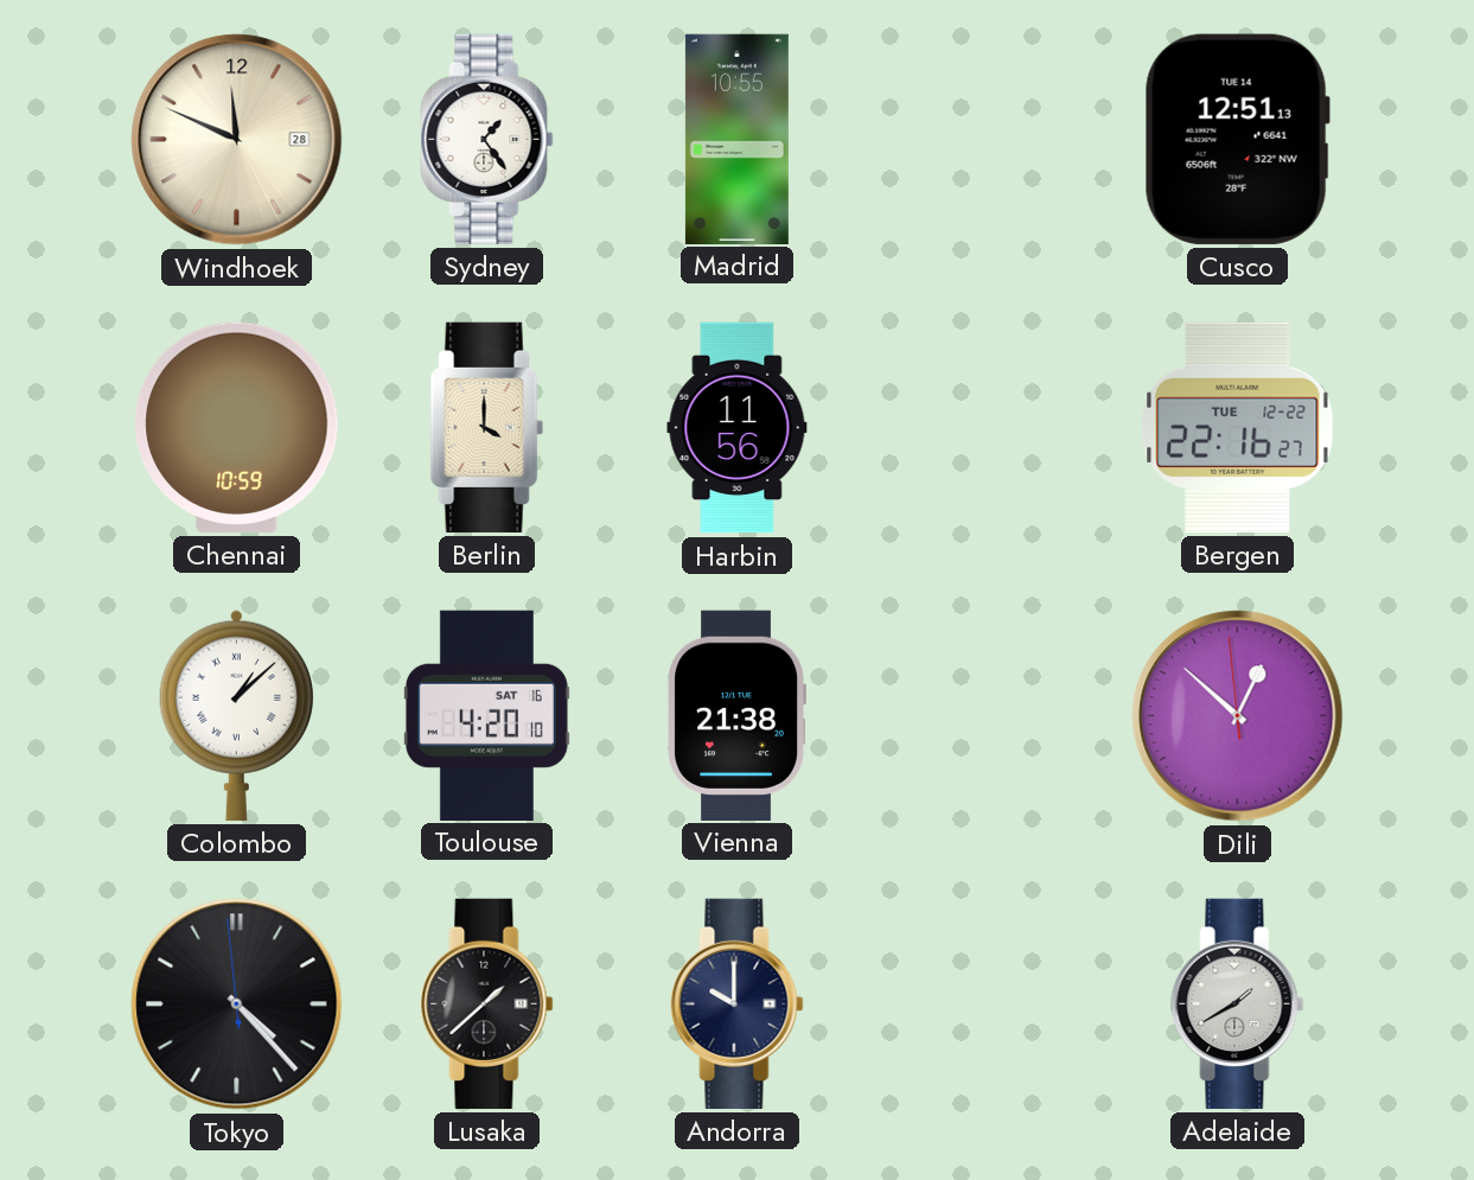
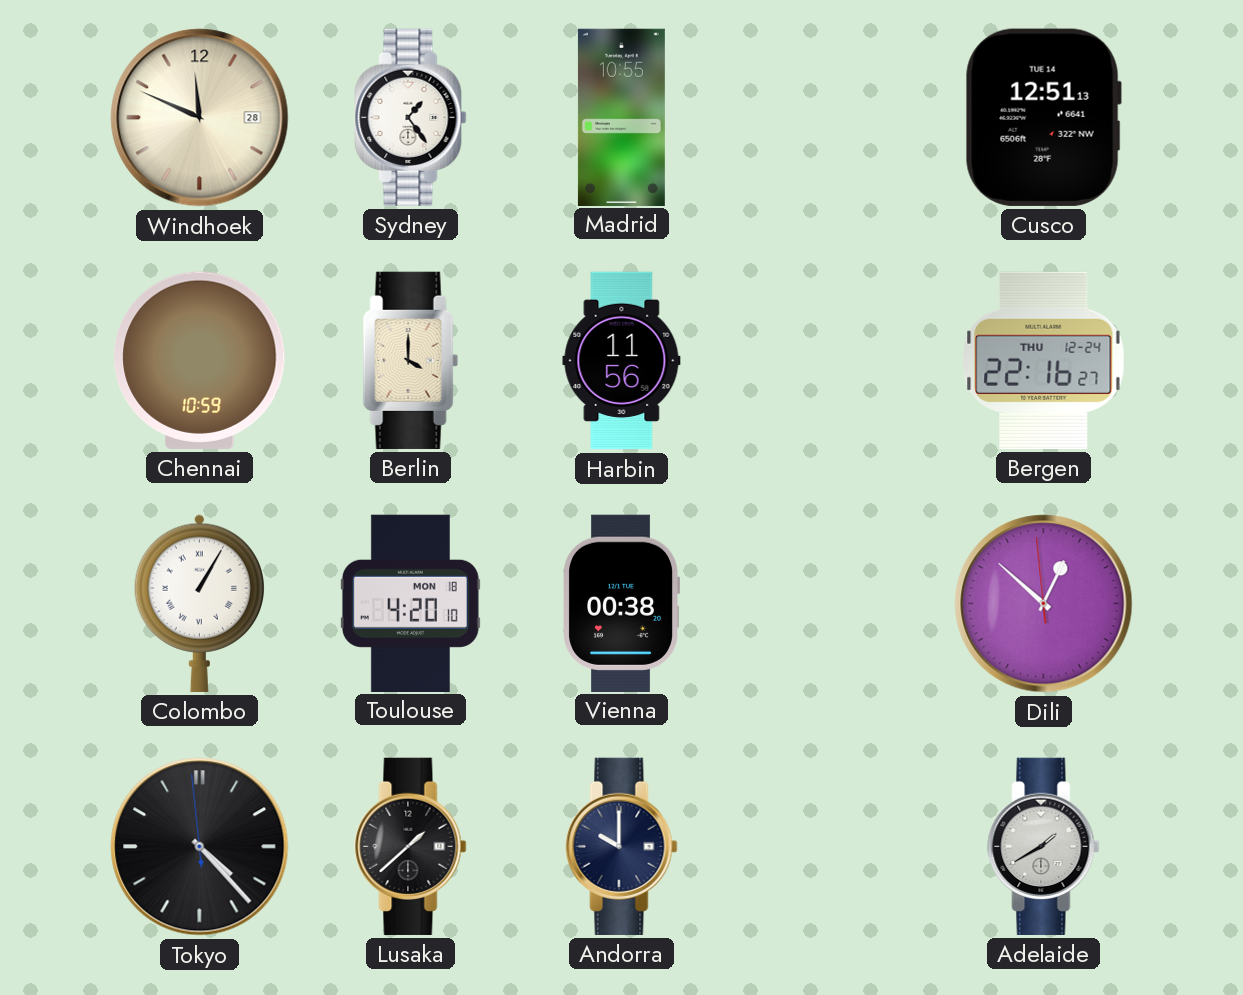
Bergen date: TUE 12-22 -> THU 12-24 (1044, 360)
Colombo: 1:08 -> 1:05 (199, 603)
Toulouse date: SAT 16 -> MON 18 (410, 603)
Vienna: 21:38 -> 00:38 (621, 603)
